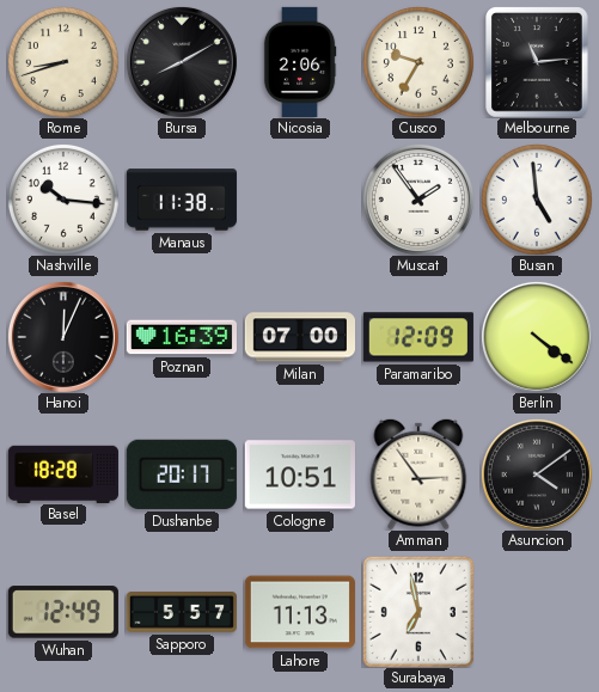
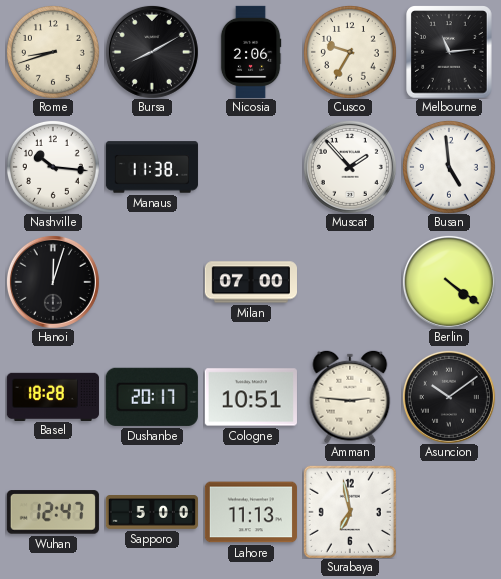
Muscat: 1:54 -> 1:53 (350, 167)
Hanoi: 12:04 -> 12:03 (53, 282)
Poznan: 16:39 -> none (182, 337)
Paramaribo: 12:09 -> none (418, 337)
Amman: 2:54 -> 2:46 (350, 397)
Asuncion: 4:09 -> 10:09 (449, 397)
Wuhan: 12:49 -> 12:47 (53, 512)
Sapporo: 5:57 -> 5:00 (152, 513)
